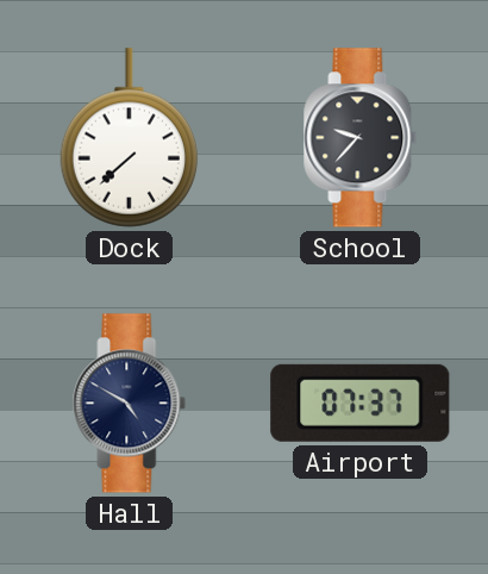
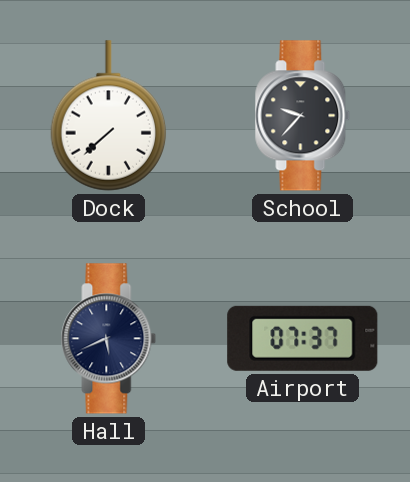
Hall: 4:50 -> 5:41 (109, 339)
